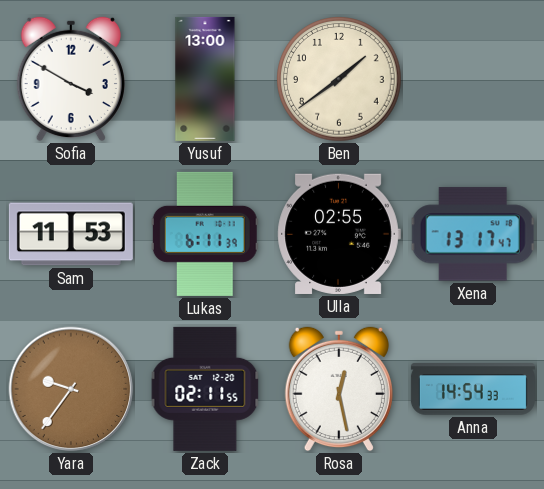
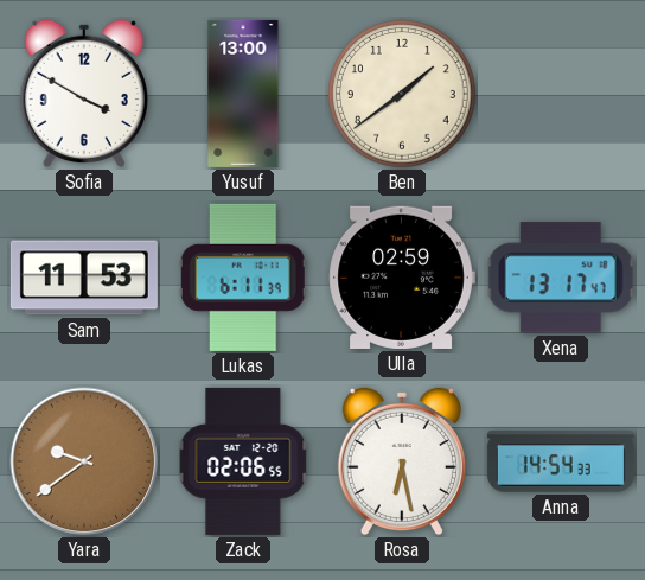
Ulla: 02:55 -> 02:59 (402, 278)
Yara: 9:36 -> 9:39 (84, 461)
Zack: 02:11 -> 02:06 (243, 461)
Rosa: 12:28 -> 6:28 (402, 461)
